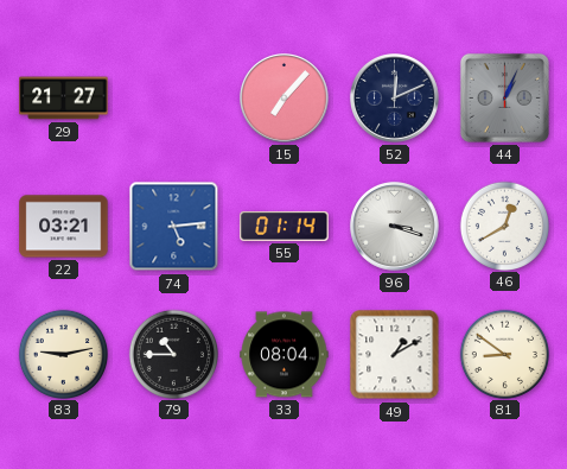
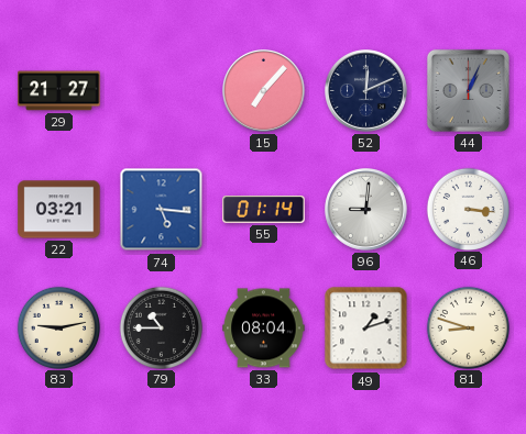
74: 5:14 -> 5:16 (162, 210)
96: 3:18 -> 9:01 (366, 210)
46: 12:40 -> 3:16 (468, 209)
49: 1:10 -> 1:12 (366, 329)
81: 8:51 -> 8:48 (468, 327)
